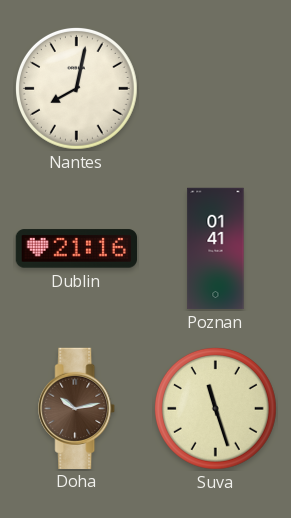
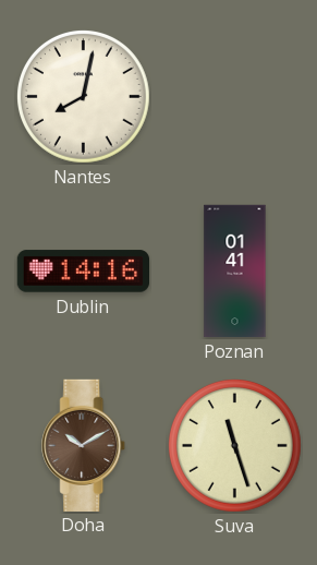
Dublin: 21:16 -> 14:16 (83, 272)
Doha: 10:13 -> 10:10 (84, 445)
